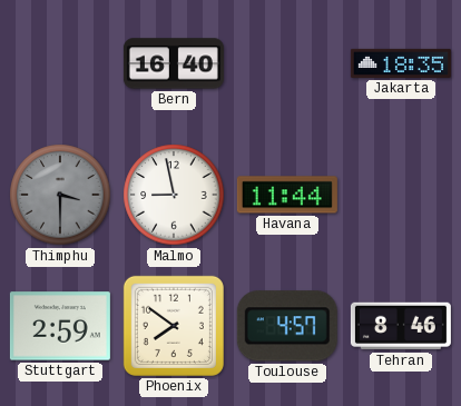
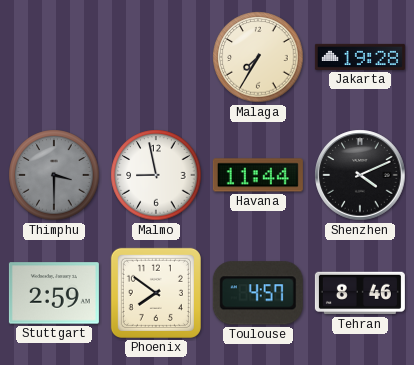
Bern: 16:40 -> none (174, 63)
Malaga: none -> 7:35 (258, 57)
Jakarta: 18:35 -> 19:28 (360, 57)
Shenzhen: none -> 4:11 (360, 175)
